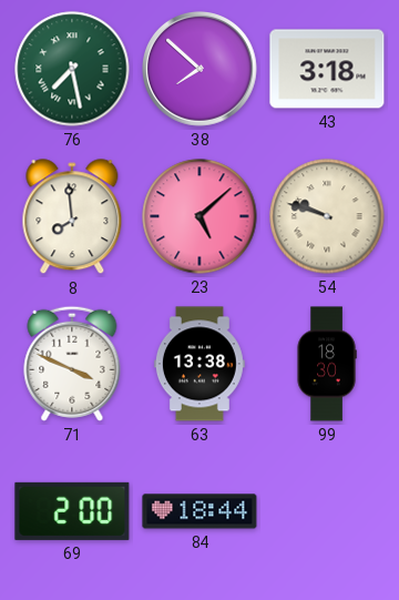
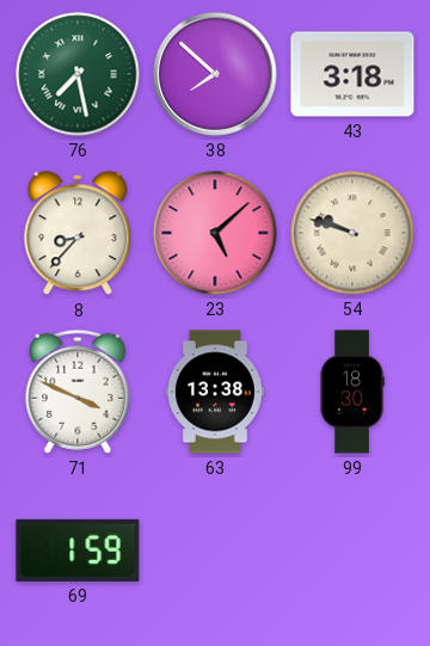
8: 7:59 -> 8:37 (78, 234)
69: 2:00 -> 1:59 (78, 550)
84: 18:44 -> none (199, 511)
